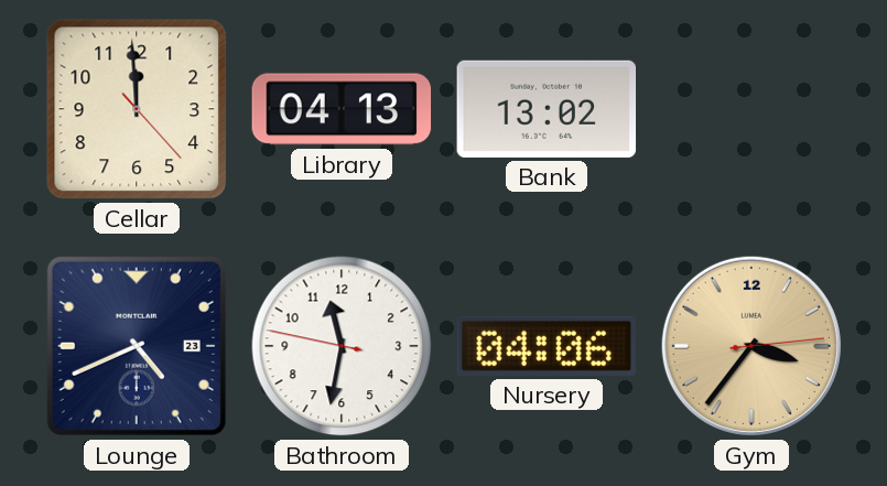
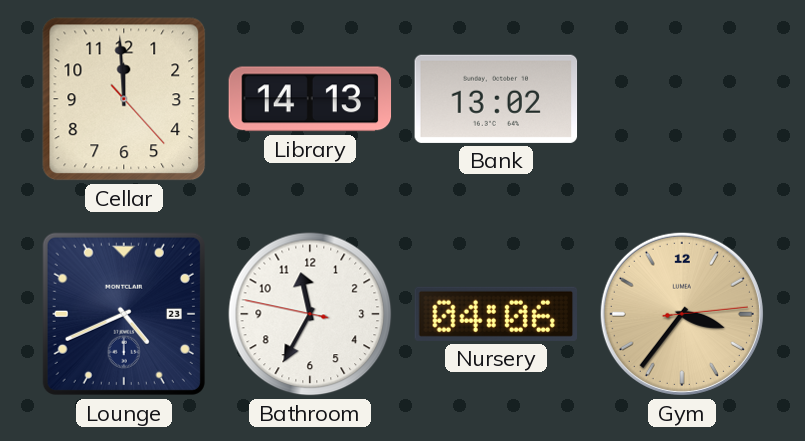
Library: 04:13 -> 14:13 (310, 99)
Bathroom: 11:31 -> 11:34 (310, 314)
